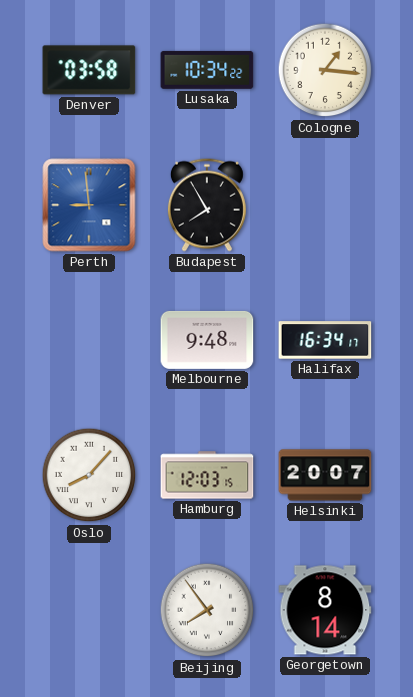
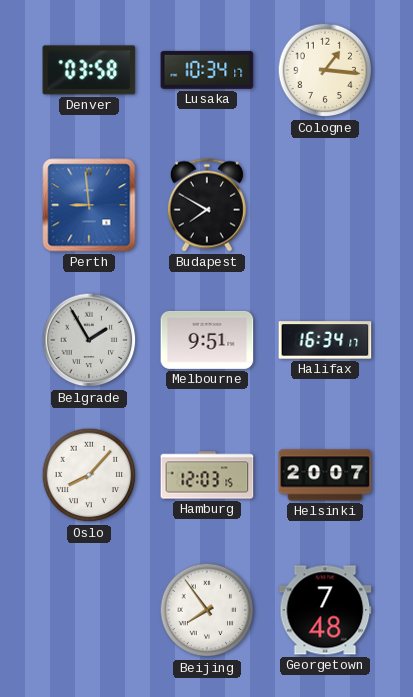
Lusaka: 10:34:22 -> 10:34:17 (207, 70)
Budapest: 7:55 -> 7:50 (207, 205)
Belgrade: none -> 1:55 (89, 340)
Melbourne: 9:48 -> 9:51 (207, 340)
Georgetown: 8:14 -> 7:48 (325, 610)
